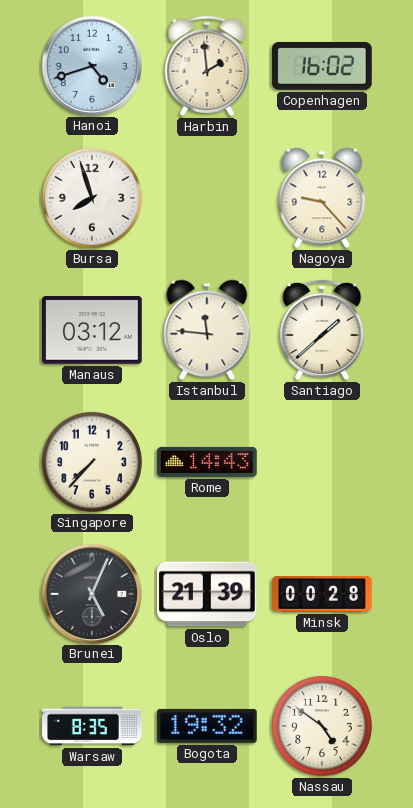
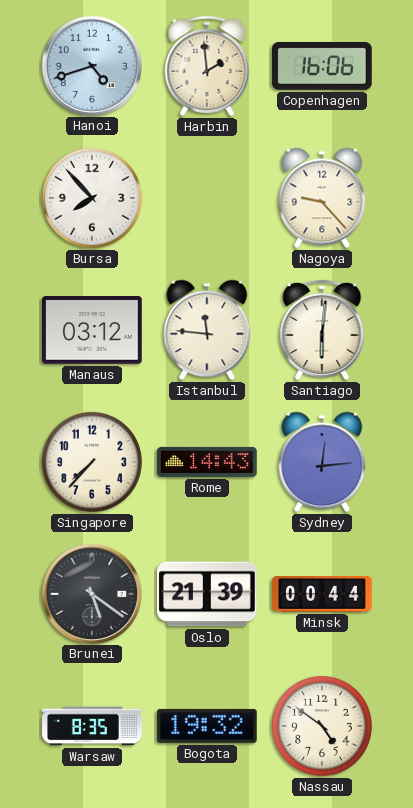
Copenhagen: 16:02 -> 16:06 (323, 66)
Bursa: 7:57 -> 7:53 (92, 198)
Santiago: 1:38 -> 6:01 (322, 330)
Sydney: none -> 12:14 (322, 462)
Brunei: 5:04 -> 5:21 (91, 593)
Minsk: 00:28 -> 00:44 (322, 594)
